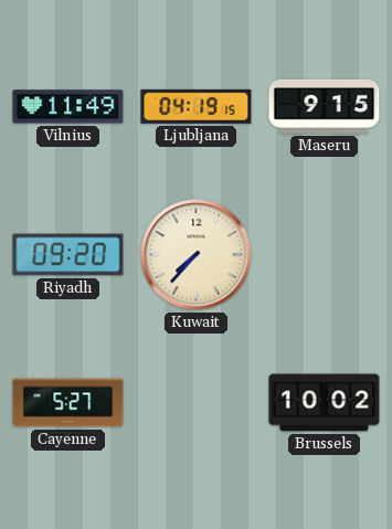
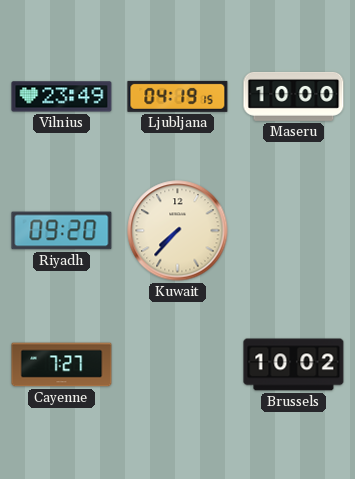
Vilnius: 11:49 -> 23:49 (62, 97)
Maseru: 9:15 -> 10:00 (294, 96)
Cayenne: 5:27 -> 7:27 (62, 365)
